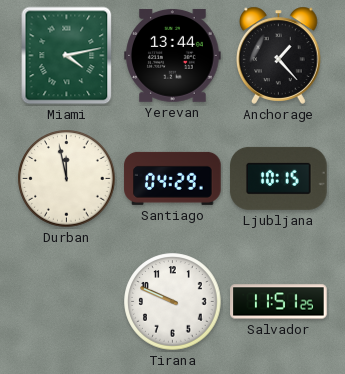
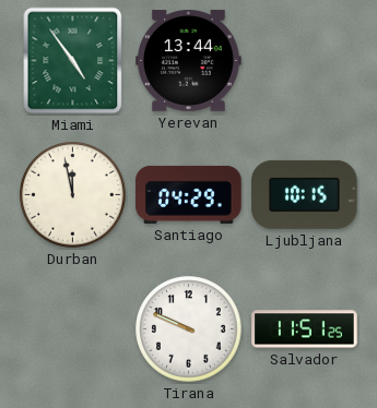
Miami: 4:13 -> 4:54 (73, 61)
Anchorage: 1:23 -> none (279, 55)
